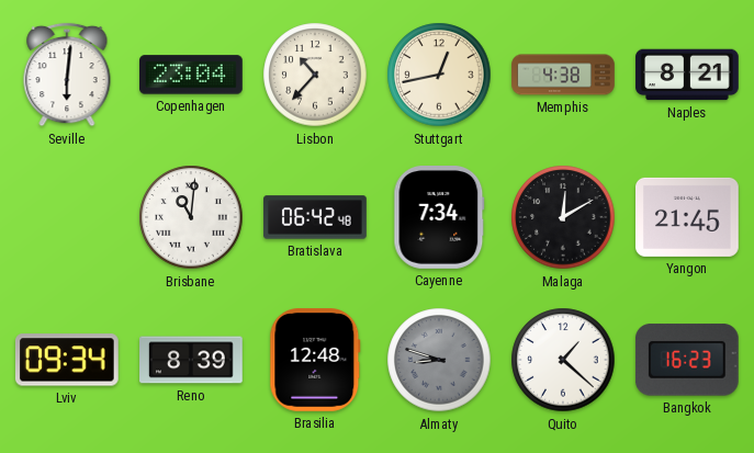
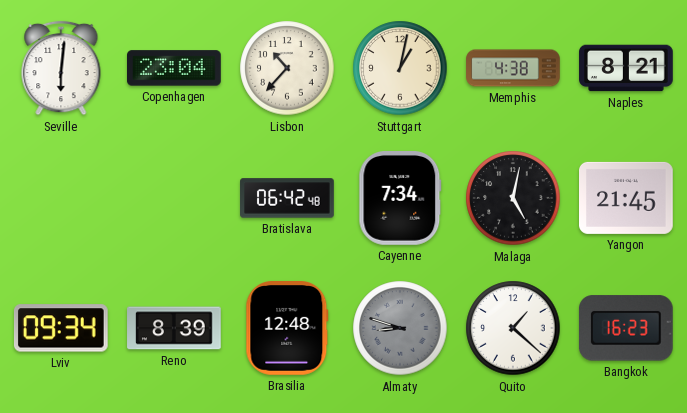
Stuttgart: 12:43 -> 1:02 (400, 68)
Brisbane: 11:01 -> none (191, 217)
Malaga: 12:10 -> 5:02 (513, 198)
